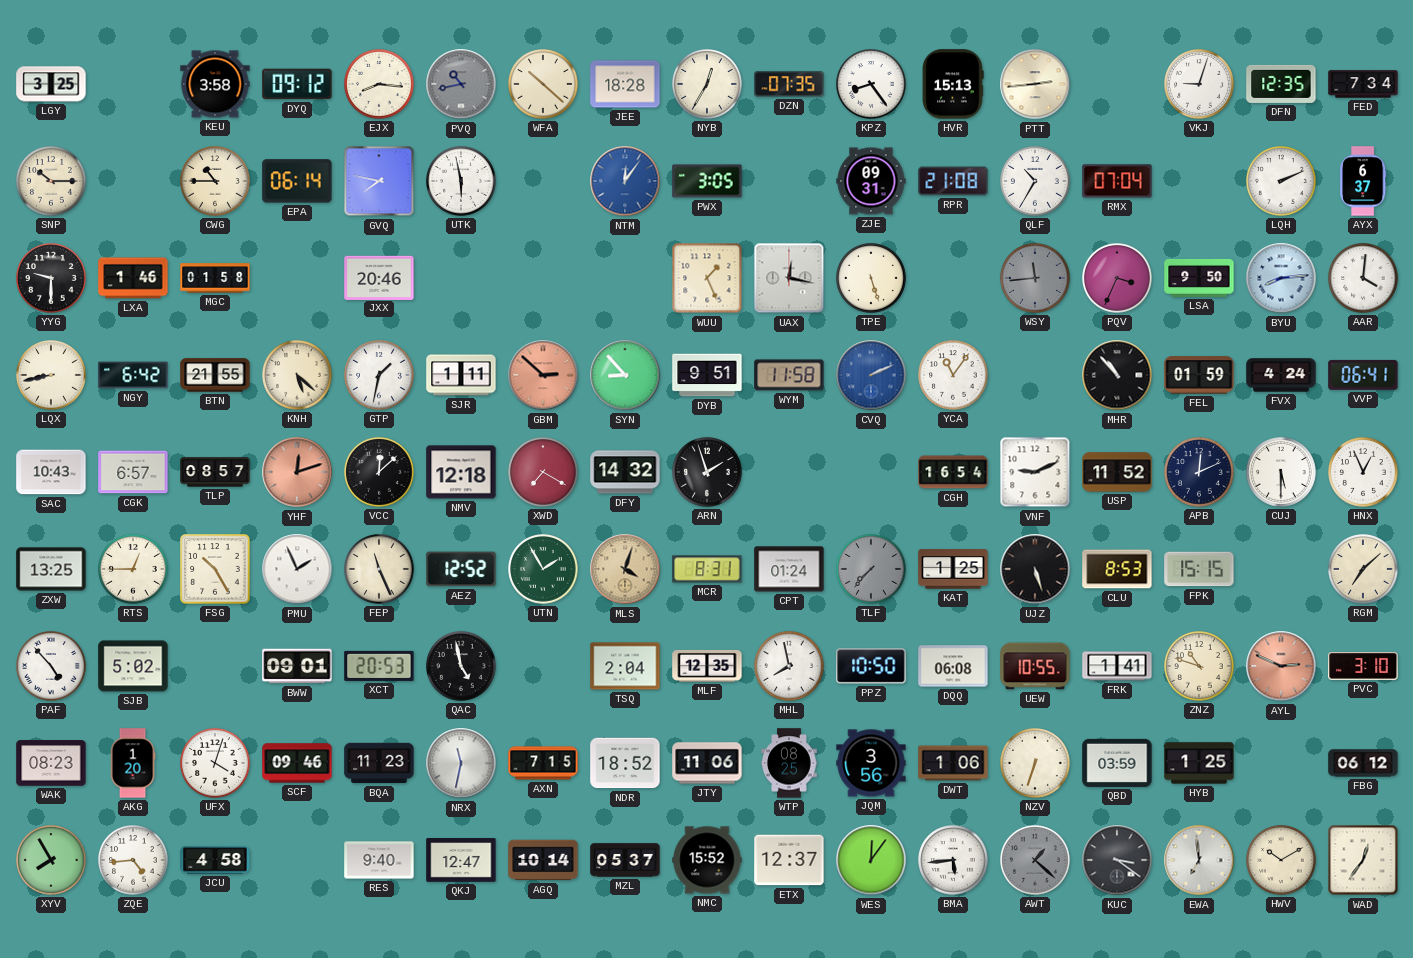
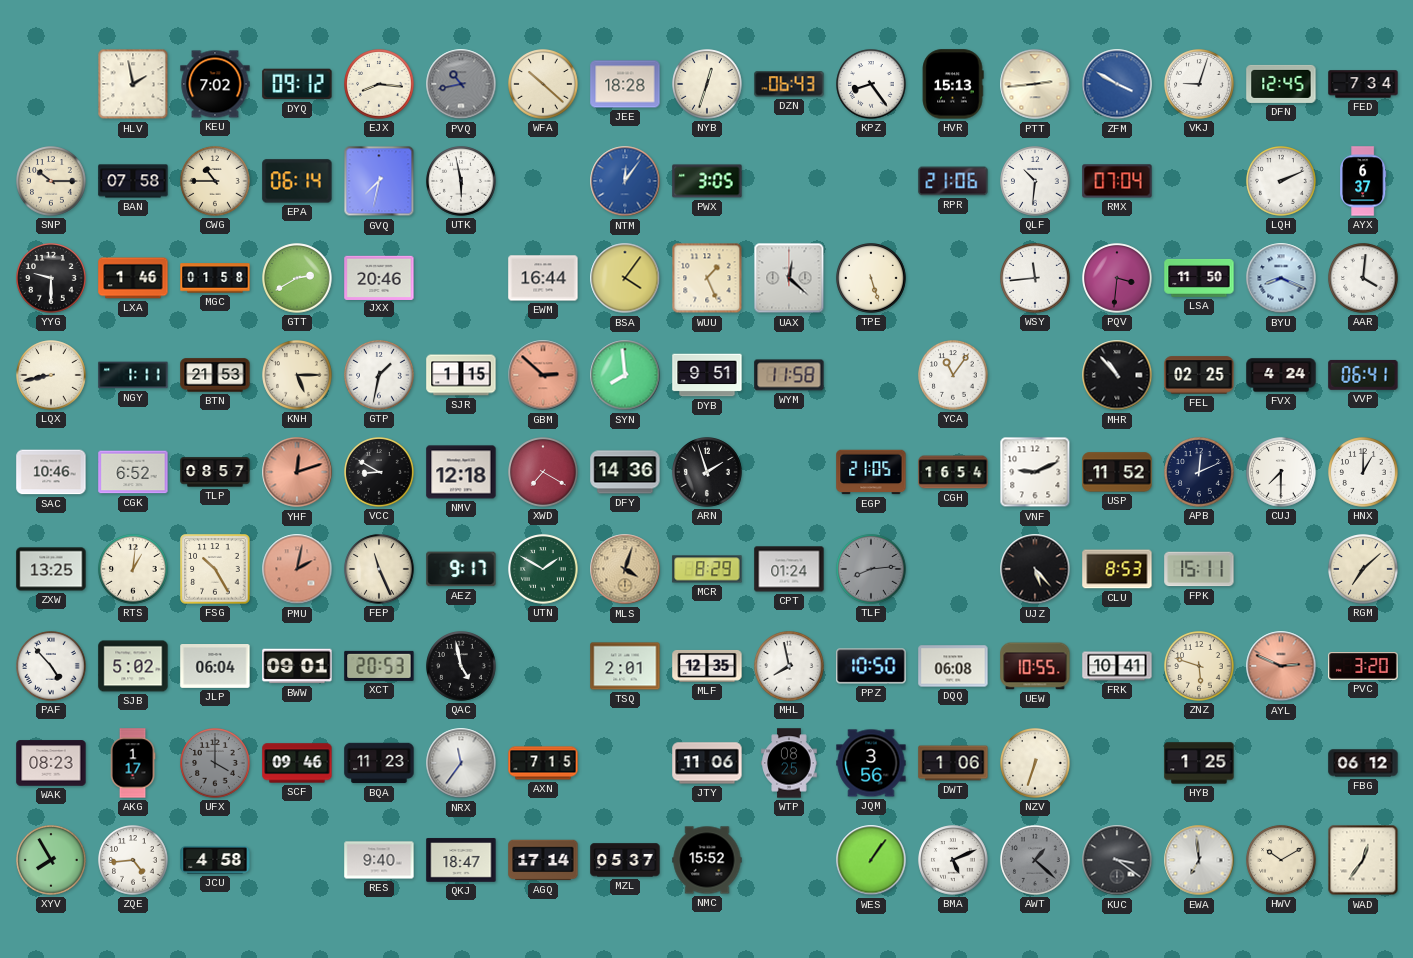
LGY: 3:25 -> none (51, 84)
HLV: none -> 1:58 (133, 84)
KEU: 3:58 -> 7:02 (215, 84)
NYB: 12:35 -> 12:33 (707, 84)
DZN: 07:35 -> 06:43 (789, 84)
ZFM: none -> 3:50 (1117, 84)
DFN: 12:35 -> 12:45 (1281, 84)
BAN: none -> 07:58 (133, 181)
GVQ: 7:47 -> 7:32 (379, 181)
ZJE: 09:31 -> none (871, 181)
RPR: 21:08 -> 21:06 (953, 181)
QLF: 10:35 -> 10:31 (1035, 181)
GTT: none -> 2:40 (297, 278)
EWM: none -> 16:44 (543, 278)
BSA: none -> 4:06 (625, 278)
UAX: 12:17 -> 12:22 (789, 278)
WSY dial: grey -> white (1035, 278)
PQV: 3:34 -> 3:31 (1117, 278)
LSA: 9:50 -> 11:50 (1199, 278)
BYU: 8:14 -> 8:19 (1281, 278)
NGY: 6:42 -> 1:11 (133, 375)
BTN: 21:55 -> 21:53 (215, 375)
KNH: 5:22 -> 5:15 (297, 375)
SJR: 1:11 -> 1:15 (461, 375)
SYN: 8:53 -> 7:59 (625, 375)
CVQ: 2:11 -> none (871, 375)
FEL: 01:59 -> 02:25 (1199, 375)
SAC: 10:43 -> 10:46 (51, 472)
CGK: 6:57 -> 6:52 (133, 472)
VCC: 12:08 -> 8:50 (379, 472)
DFY: 14:32 -> 14:36 (625, 472)
EGP: none -> 21:05 (871, 472)
CUJ: 5:30 -> 7:30 (1281, 472)
HNX: 12:56 -> 1:00 (1363, 472)
RTS: 12:45 -> 1:01 (133, 569)
PMU: 1:56 -> 2:02 (297, 569)
PMU dial: white -> salmon (297, 569)
AEZ: 12:52 -> 9:17 (461, 569)
UTN: 1:55 -> 1:50 (543, 569)
MCR: 8:31 -> 8:29 (707, 569)
TLF: 7:37 -> 8:14 (871, 569)
KAT: 1:25 -> none (953, 569)
UJZ: 5:27 -> 5:23 (1035, 569)
FPK: 15:15 -> 15:11 (1199, 569)
JLP: none -> 06:04 (215, 667)
TSQ: 2:04 -> 2:01 (625, 666)
FRK: 1:41 -> 10:41 (1117, 666)
ZNZ: 10:48 -> 5:48 (1199, 666)
PVC: 3:10 -> 3:20 (1363, 667)
AKG: 1:20 -> 1:17 (133, 763)
UFX: 4:03 -> 4:00 (215, 763)
UFX dial: white -> grey (215, 763)
NRX: 11:32 -> 11:36 (461, 763)
NDR: 18:52 -> none (625, 763)
QBD: 03:59 -> none (1117, 763)
QKJ: 12:47 -> 18:47 (461, 860)
AGQ: 10:14 -> 17:14 (543, 860)
ETX: 12:37 -> none (789, 860)
WES: 12:06 -> 1:06 (871, 860)
BMA: 5:44 -> 5:11 (953, 860)
